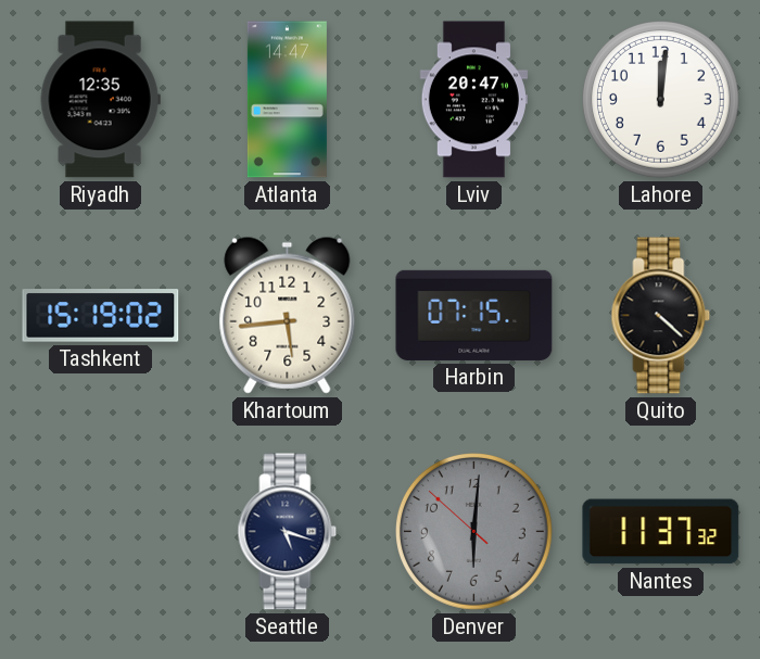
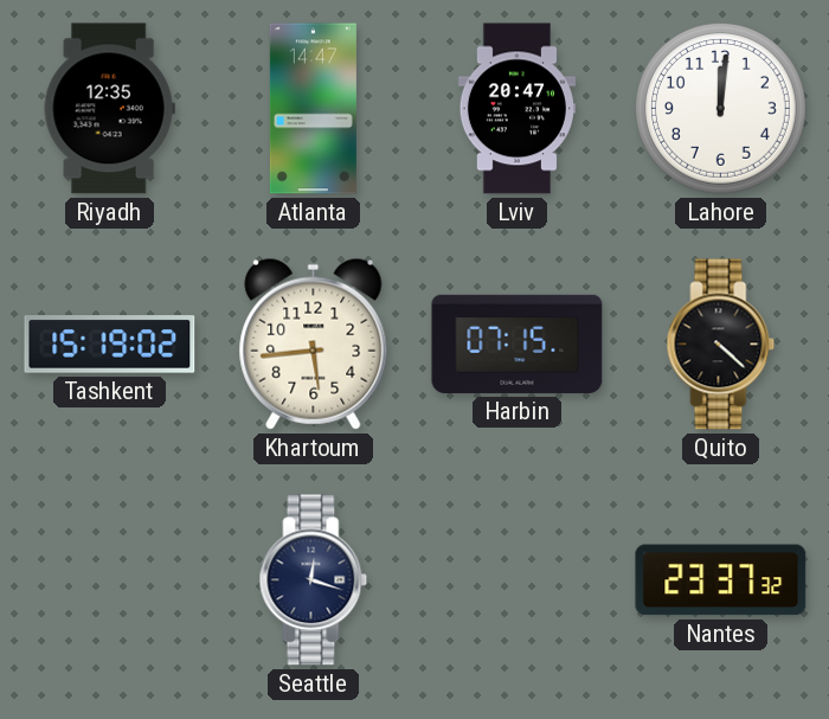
Seattle: 5:18 -> 12:18 (314, 580)
Denver: 6:00 -> none (474, 532)
Nantes: 11:37 -> 23:37 (721, 580)
